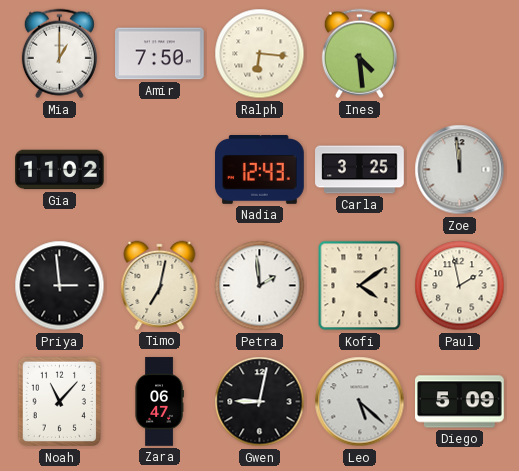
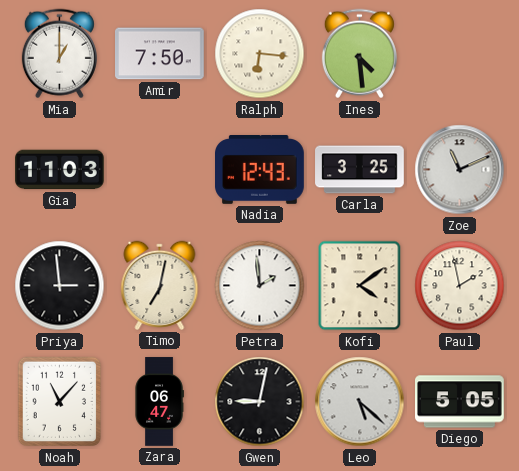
Gia: 11:02 -> 11:03 (60, 170)
Zoe: 11:59 -> 11:11 (460, 170)
Diego: 5:09 -> 5:05 (460, 402)
